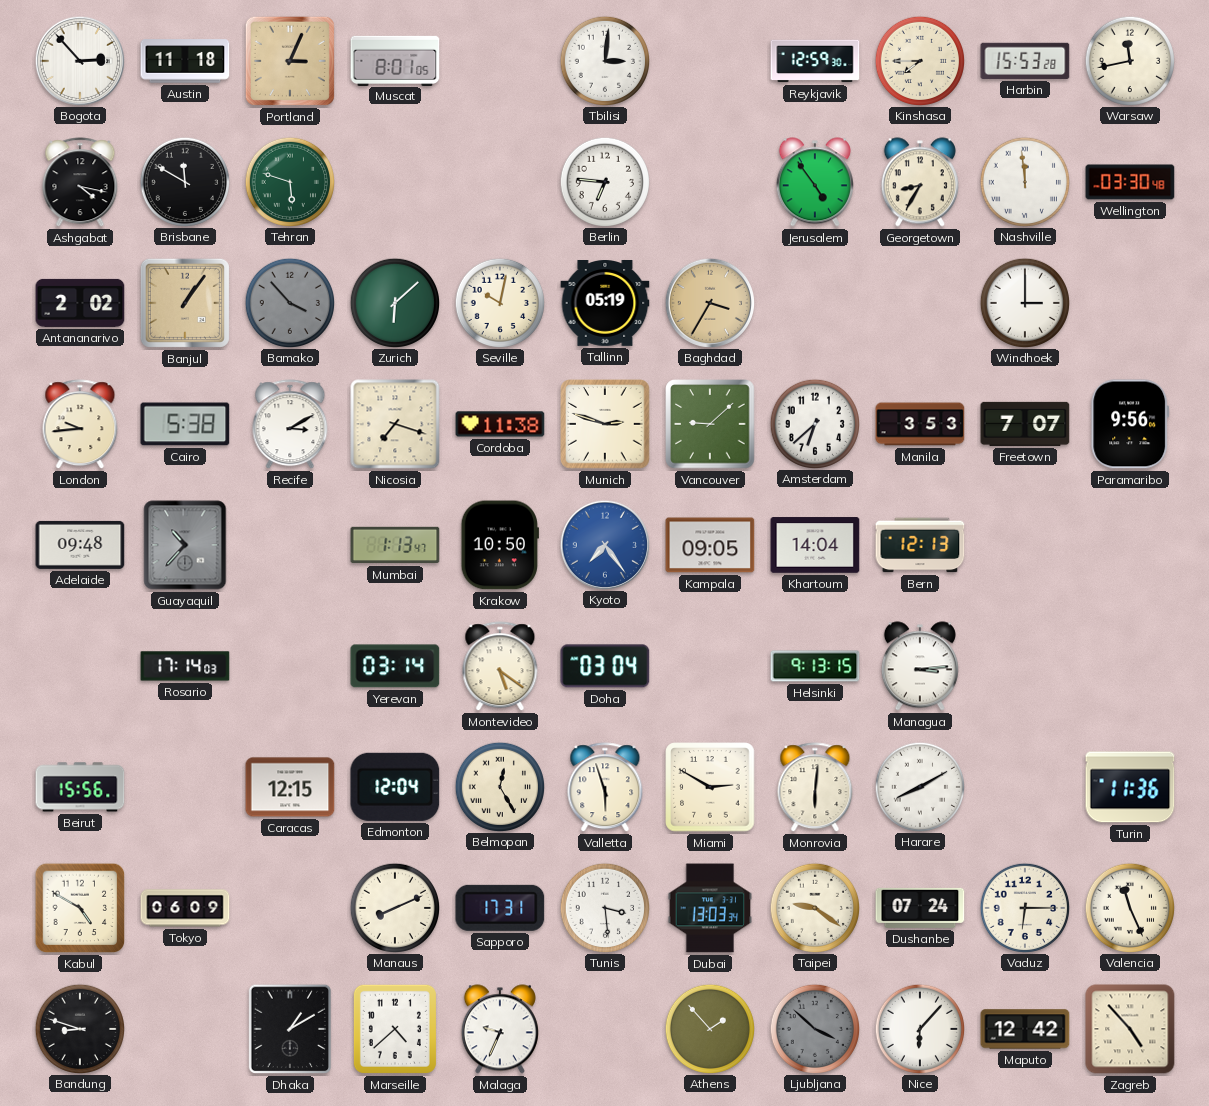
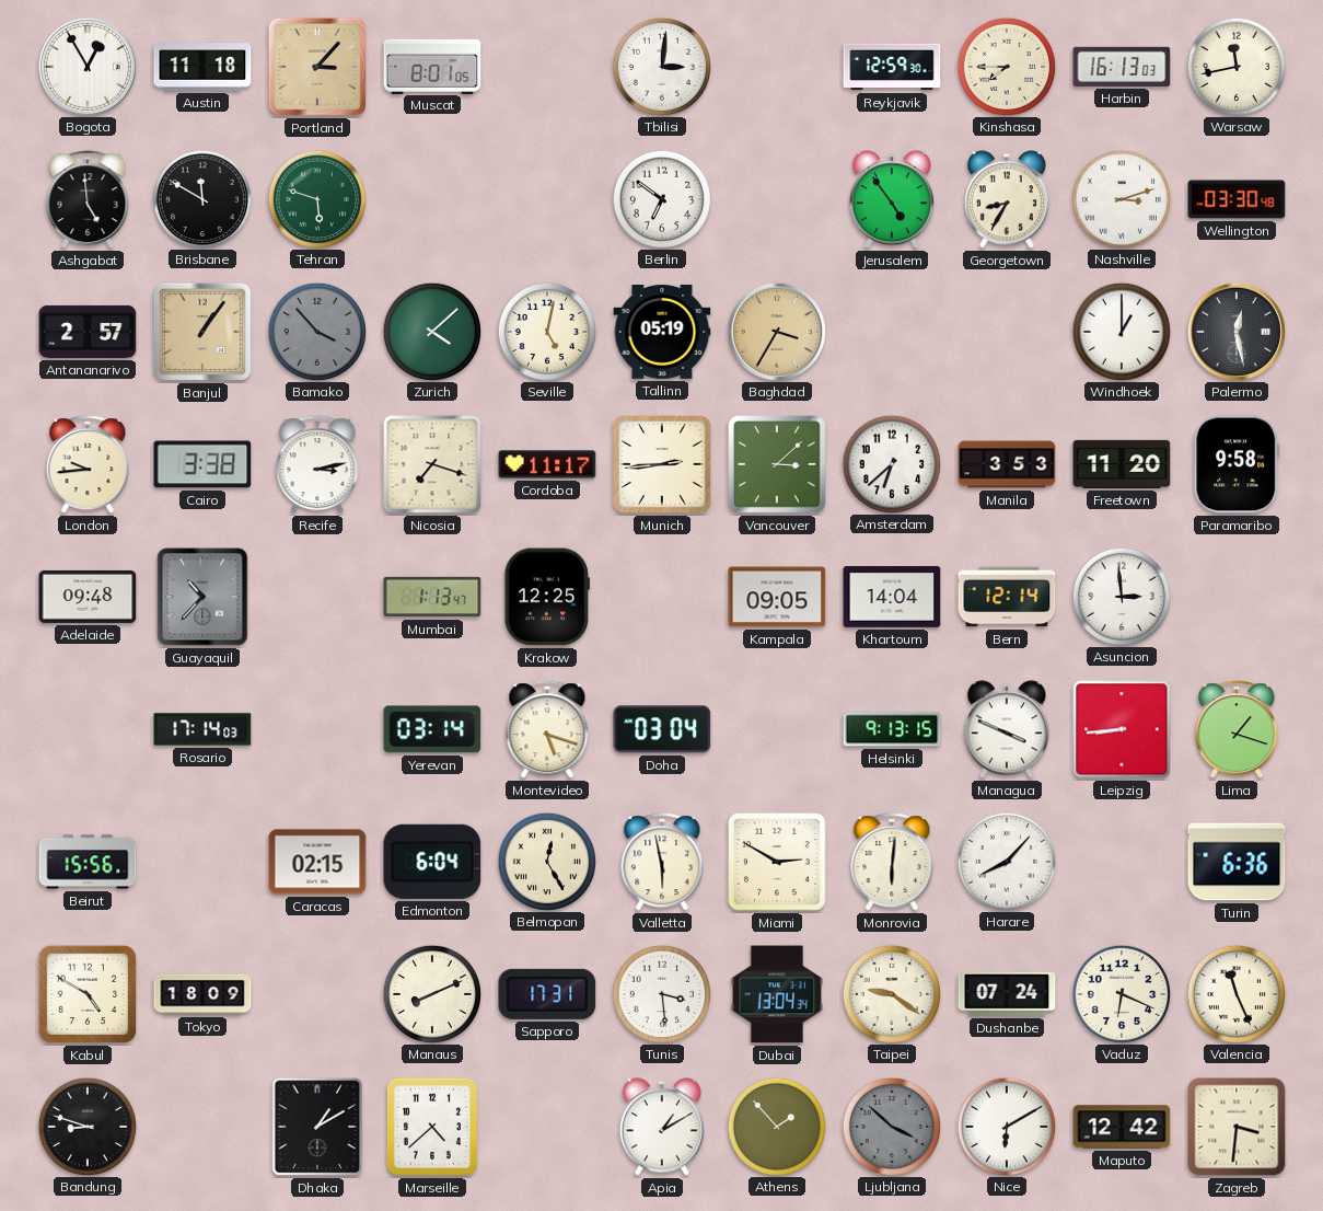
Bogota: 2:53 -> 12:55 (86, 66)
Portland: 3:04 -> 3:07 (317, 67)
Harbin: 15:53 -> 16:13 (1122, 67)
Ashgabat: 4:17 -> 4:59 (88, 200)
Berlin: 6:46 -> 6:51 (661, 198)
Nashville: 11:59 -> 3:12 (1121, 198)
Antananarivo: 2:02 -> 2:57 (88, 332)
Zurich: 6:08 -> 4:08 (431, 331)
Seville: 10:02 -> 5:02 (546, 331)
Windhoek: 3:00 -> 1:00 (1121, 331)
Palermo: none -> 12:28 (1235, 331)
Cairo: 5:38 -> 3:38 (202, 464)
Recife: 3:10 -> 3:13 (317, 465)
Cordoba: 11:38 -> 11:17 (547, 464)
Munich: 2:48 -> 2:44 (662, 464)
Vancouver: 9:08 -> 3:08 (777, 464)
Freetown: 7:07 -> 11:20 (1122, 464)
Paramaribo: 9:56 -> 9:58 (1237, 464)
Krakow: 10:50 -> 12:25 (547, 597)
Kyoto: 7:24 -> none (604, 544)
Bern: 12:13 -> 12:14 (1007, 597)
Asuncion: none -> 2:59 (1121, 596)
Montevideo: 5:21 -> 5:18 (547, 730)
Managua: 3:14 -> 3:49 (1007, 729)
Leipzig: none -> 8:44 (1122, 729)
Lima: none -> 1:18 (1237, 730)
Caracas: 12:15 -> 02:15 (317, 862)
Edmonton: 12:04 -> 6:04 (432, 862)
Valletta: 5:57 -> 5:58 (662, 863)
Harare: 8:10 -> 8:07 (1006, 861)
Turin: 11:36 -> 6:36 (1237, 862)
Tokyo: 06:09 -> 18:09 (202, 994)
Dubai: 13:03 -> 13:04 (777, 994)
Vaduz: 6:15 -> 6:19 (1121, 993)
Malaga: 9:34 -> none (500, 1029)
Apia: none -> 1:10 (662, 1127)
Nice: 6:07 -> 6:10 (1006, 1126)
Zagreb: 4:53 -> 3:31 (1237, 1127)
